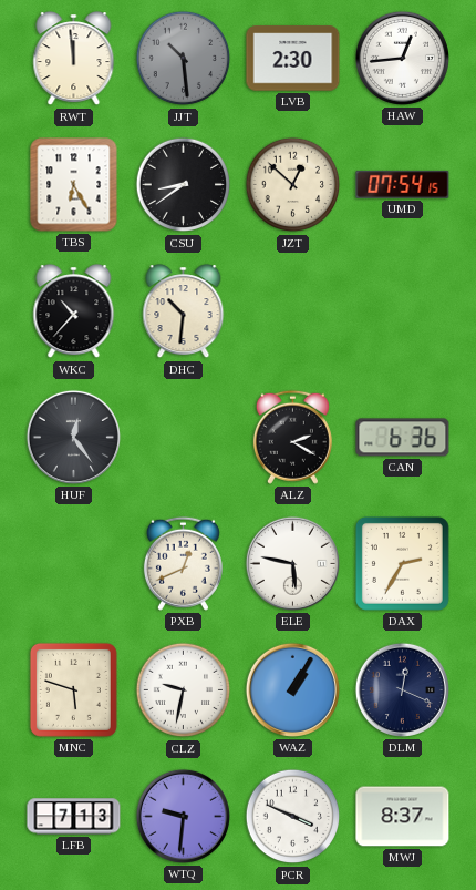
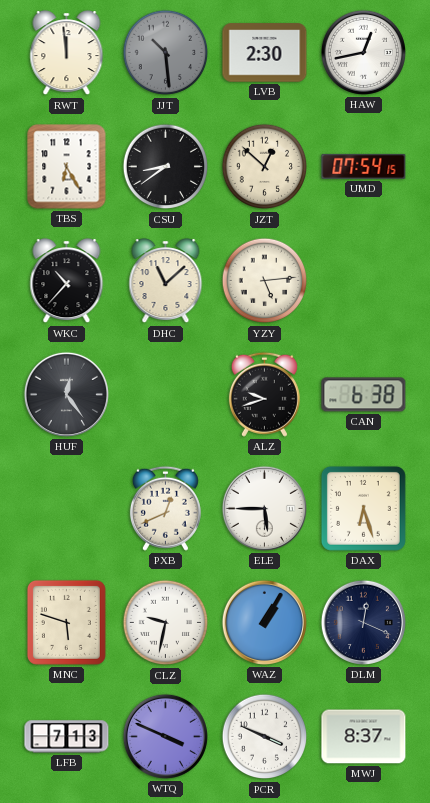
HAW: 12:44 -> 12:43 (363, 52)
DHC: 10:31 -> 11:08 (166, 281)
YZY: none -> 5:14 (265, 281)
ALZ: 2:20 -> 9:42 (264, 394)
CAN: 6:36 -> 6:38 (364, 395)
ELE: 5:47 -> 5:45 (264, 508)
DAX: 2:35 -> 6:27 (363, 508)
WTQ: 9:31 -> 3:49 (165, 736)
